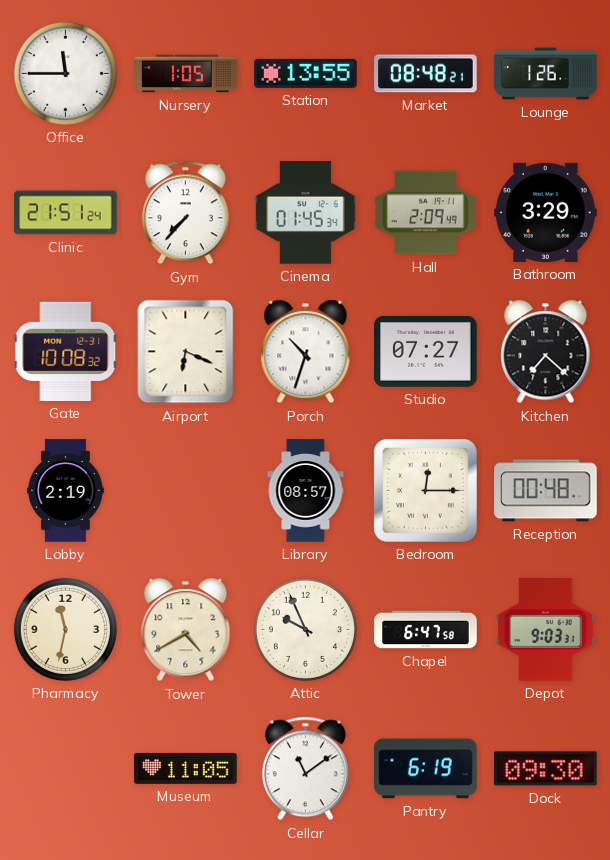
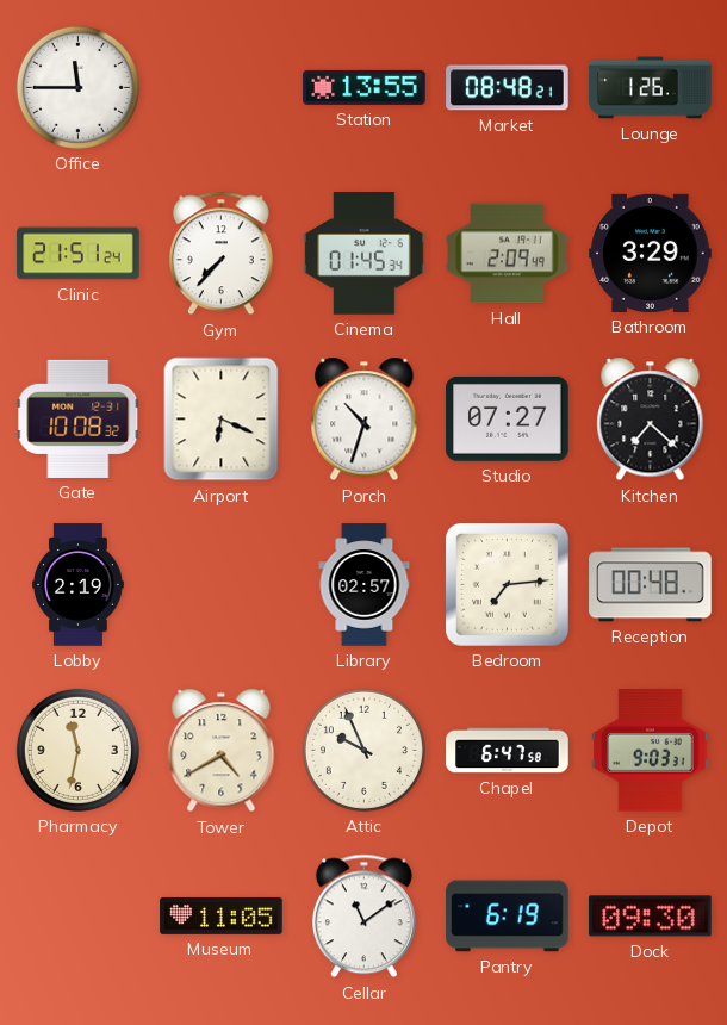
Nursery: 1:05 -> none (186, 74)
Library: 08:57 -> 02:57 (365, 585)
Bedroom: 12:15 -> 7:14 (507, 584)
